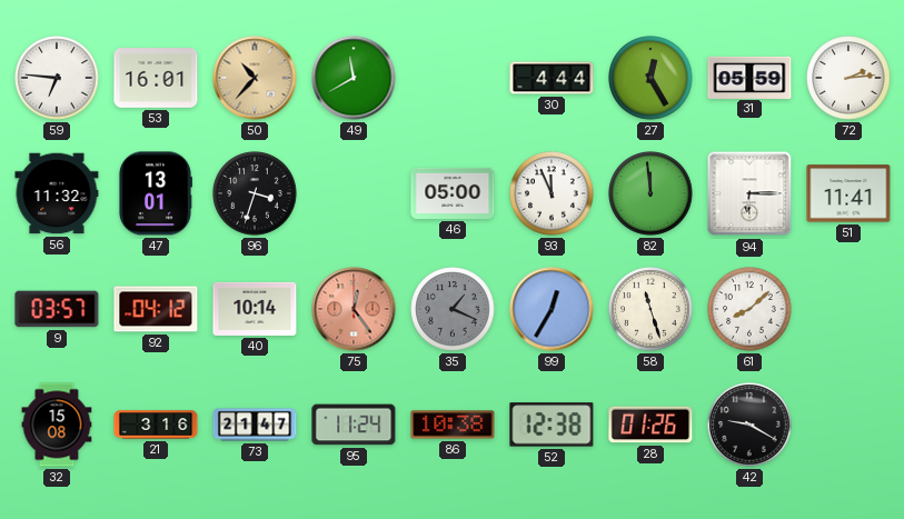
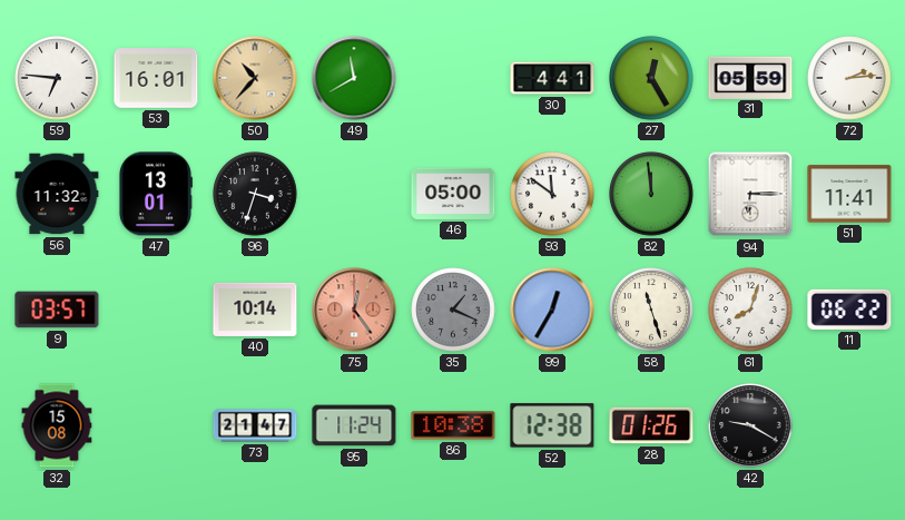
30: 4:44 -> 4:41 (552, 78)
93: 11:56 -> 11:51 (552, 194)
92: 04:12 -> none (156, 309)
61: 8:08 -> 8:03 (750, 310)
11: none -> 06:22 (849, 310)
21: 3:16 -> none (156, 425)
